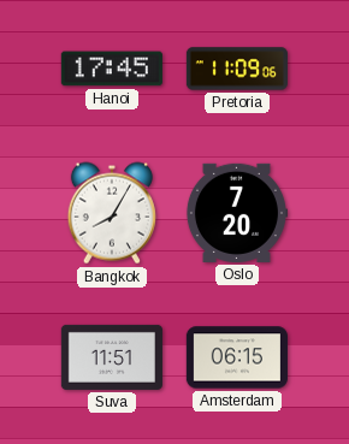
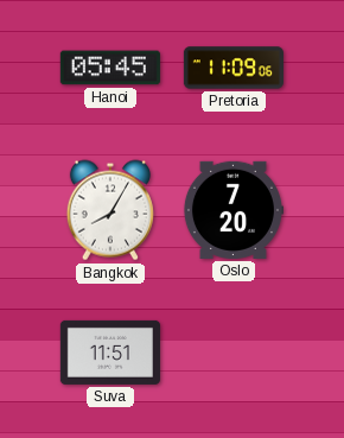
Hanoi: 17:45 -> 05:45 (110, 68)
Amsterdam: 06:15 -> none (237, 357)
